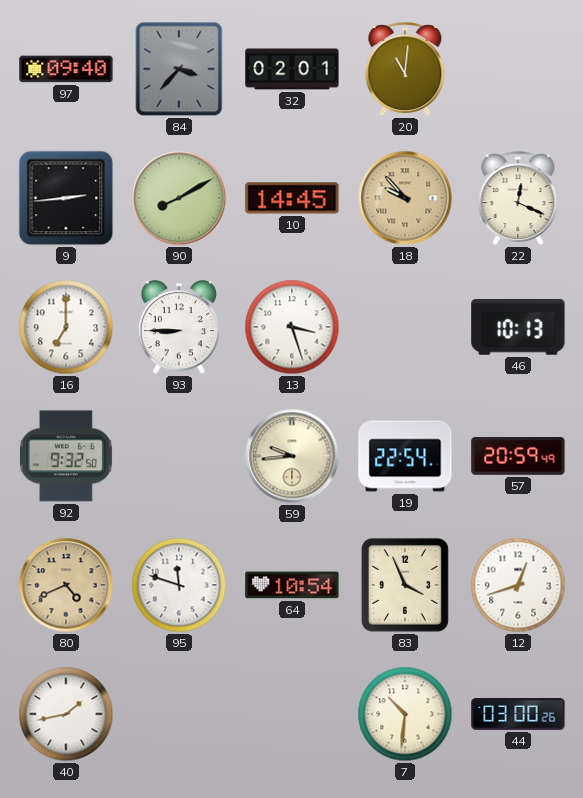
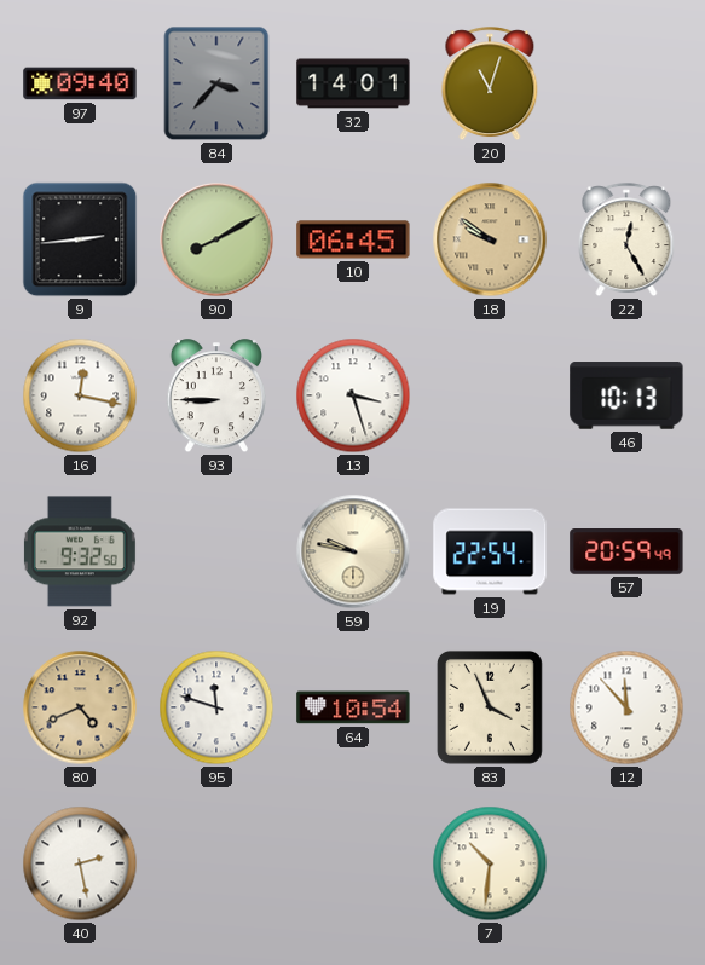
32: 02:01 -> 14:01 (353, 83)
20: 11:01 -> 11:03 (490, 85)
10: 14:45 -> 06:45 (353, 239)
18: 9:53 -> 9:51 (490, 239)
22: 12:19 -> 12:25 (626, 241)
16: 7:00 -> 12:17 (80, 395)
59: 9:44 -> 9:47 (353, 551)
12: 12:42 -> 11:53 (626, 707)
40: 1:43 -> 2:28 (80, 863)
44: 03:00 -> none (518, 715)
